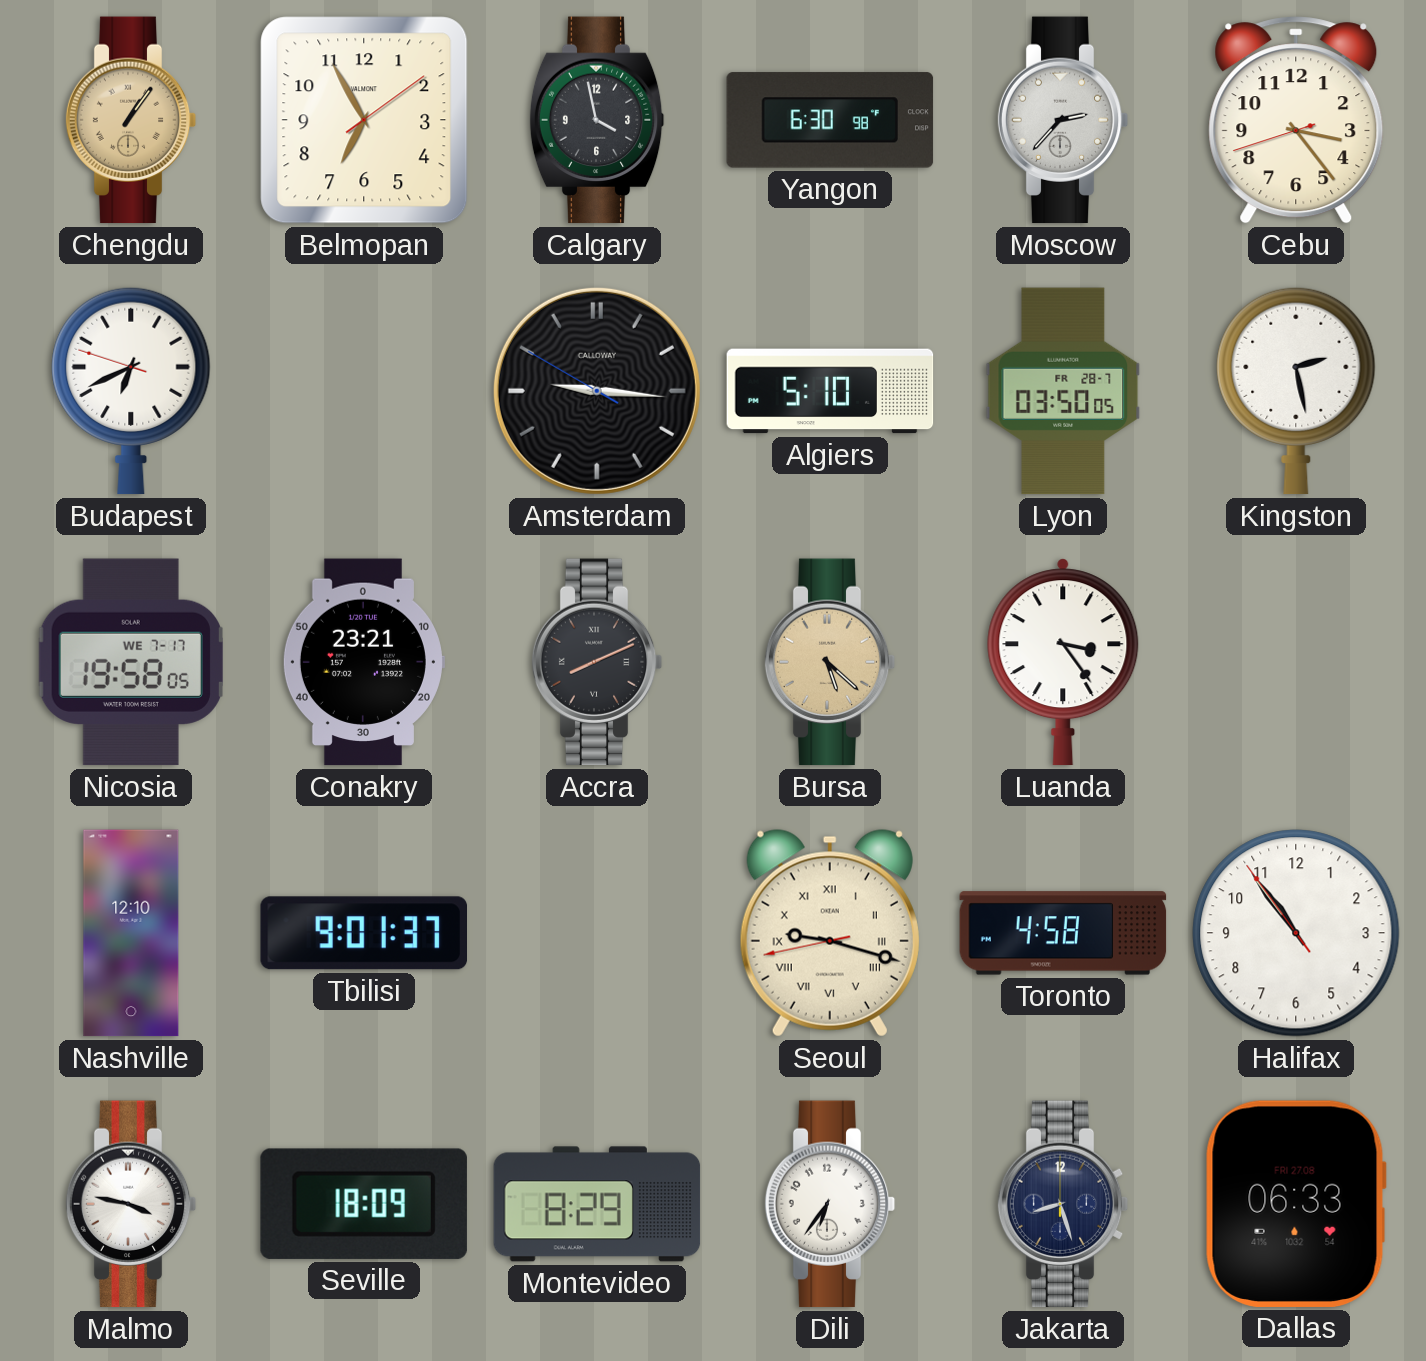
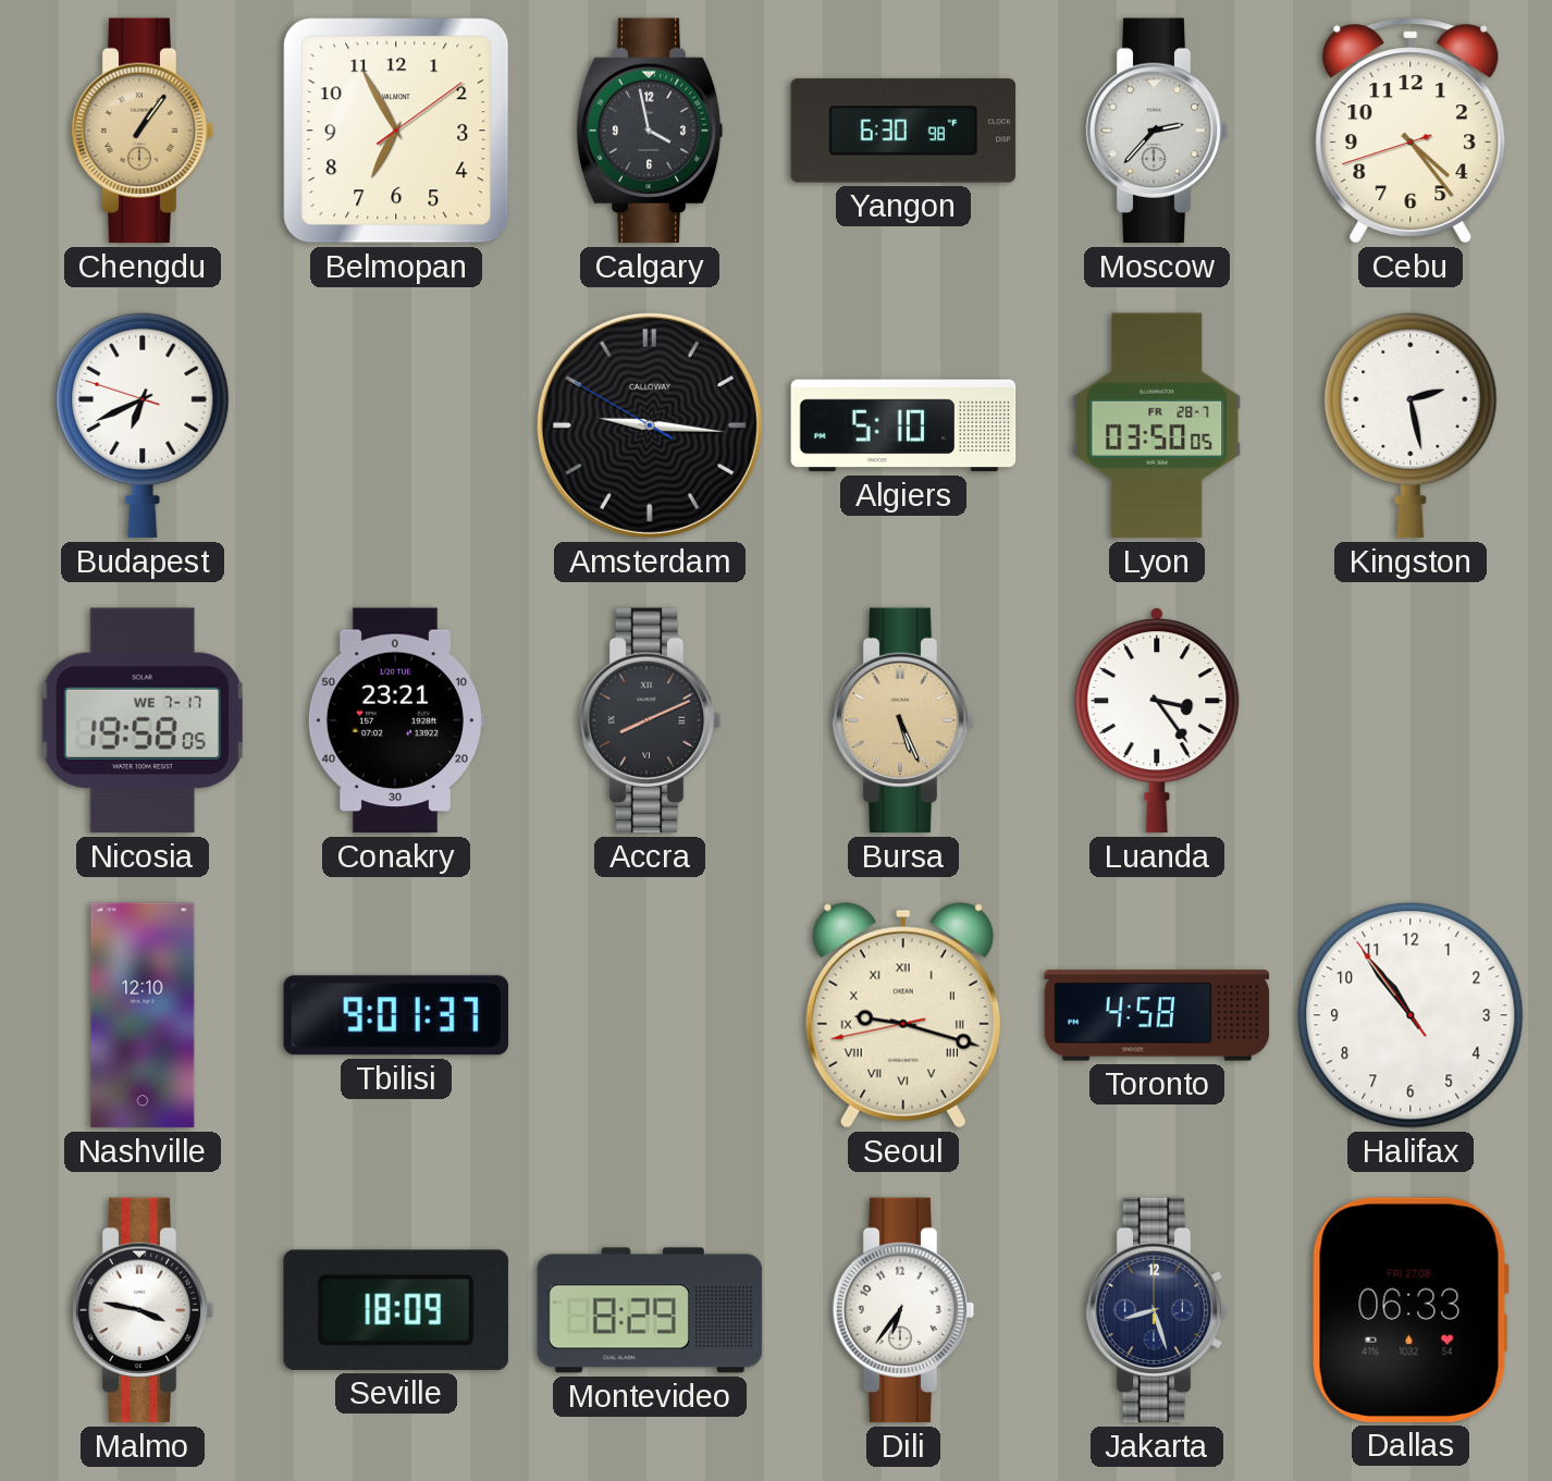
Cebu: 3:23 -> 4:23 (1411, 131)
Bursa: 5:22 -> 5:26 (903, 720)
